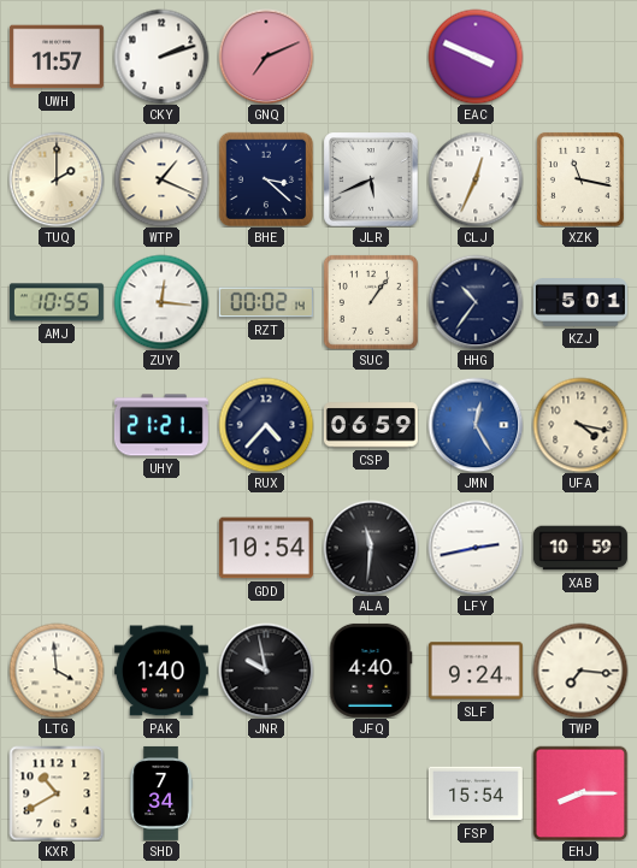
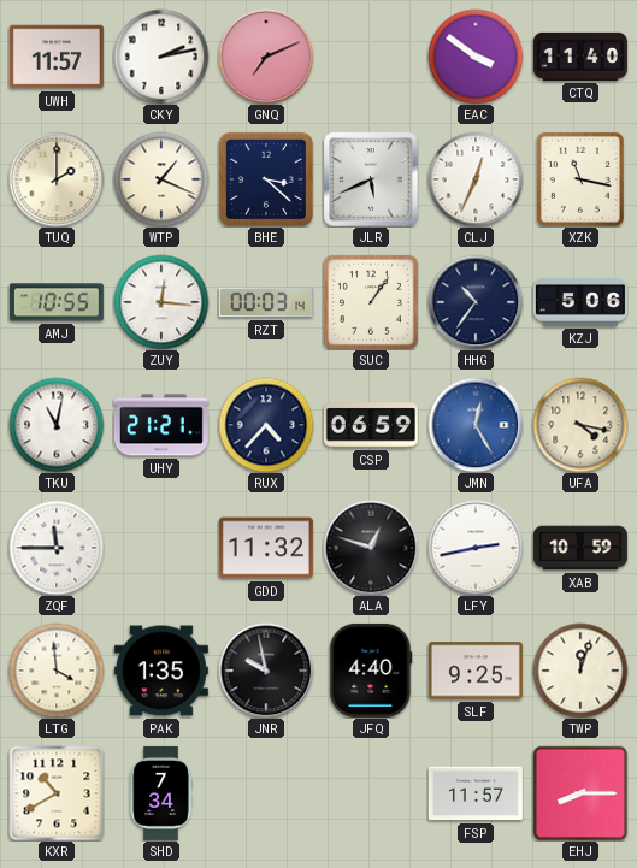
CKY: 2:12 -> 2:13 (161, 57)
EAC: 3:49 -> 3:51 (476, 57)
CTQ: none -> 11:40 (580, 57)
RZT: 00:02 -> 00:03 (266, 302)
KZJ: 5:01 -> 5:06 (580, 303)
TKU: none -> 11:02 (57, 425)
ZQF: none -> 11:45 (57, 548)
GDD: 10:54 -> 11:32 (266, 548)
ALA: 11:31 -> 12:48 (371, 548)
PAK: 1:40 -> 1:35 (161, 671)
SLF: 9:24 -> 9:25 (476, 671)
TWP: 7:16 -> 12:03 (580, 671)
FSP: 15:54 -> 11:57 (476, 793)
